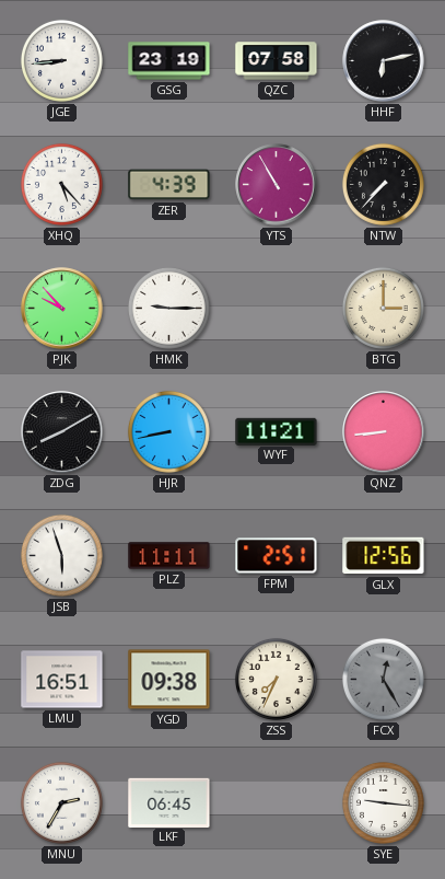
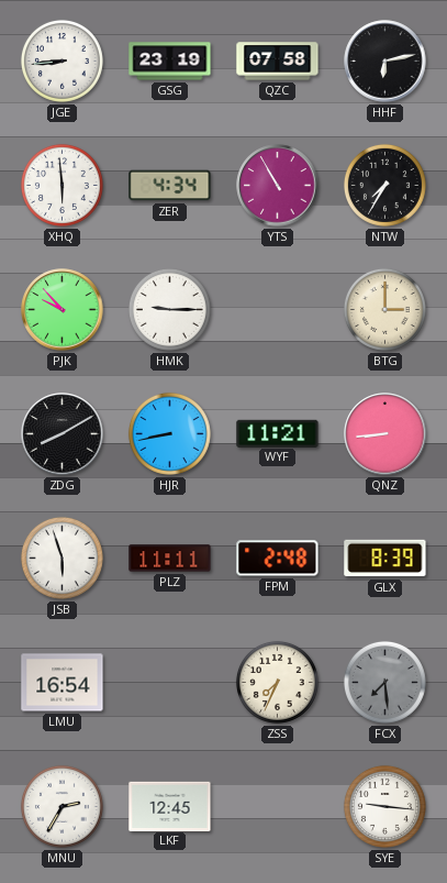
XHQ: 5:23 -> 5:59 (62, 185)
ZER: 4:39 -> 4:34 (170, 186)
NTW: 7:37 -> 7:35 (384, 185)
FPM: 2:51 -> 2:48 (278, 559)
GLX: 12:56 -> 8:39 (385, 559)
LMU: 16:51 -> 16:54 (63, 683)
YGD: 09:38 -> none (169, 680)
FCX: 12:25 -> 7:29 (384, 682)
LKF: 06:45 -> 12:45 (170, 806)
